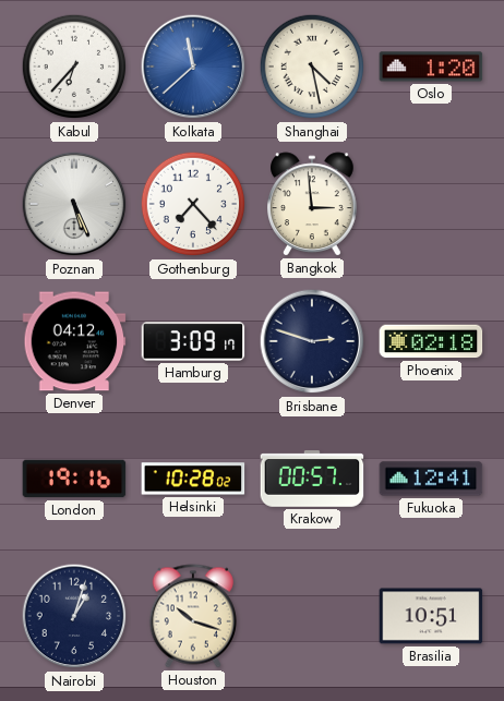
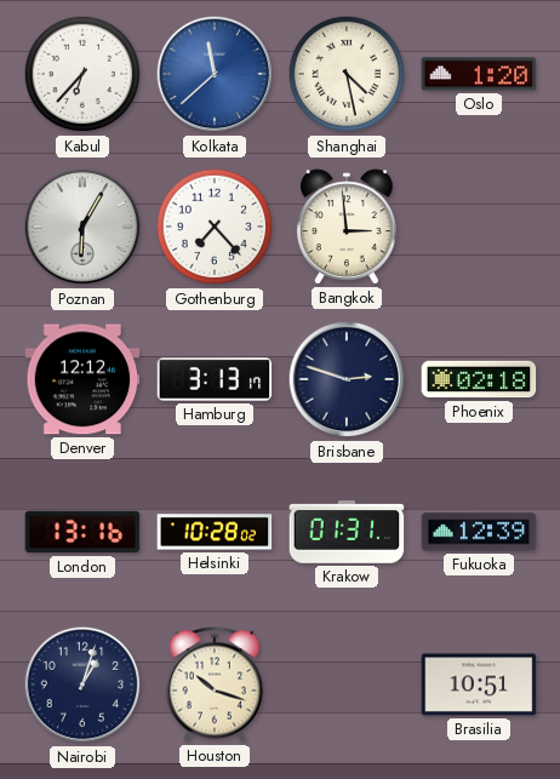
Poznan: 5:26 -> 6:05 (82, 227)
Denver: 04:12 -> 12:12 (82, 379)
Hamburg: 3:09 -> 3:13 (215, 379)
London: 19:16 -> 13:16 (82, 532)
Krakow: 00:57 -> 01:31 (347, 532)
Fukuoka: 12:41 -> 12:39 (479, 532)
